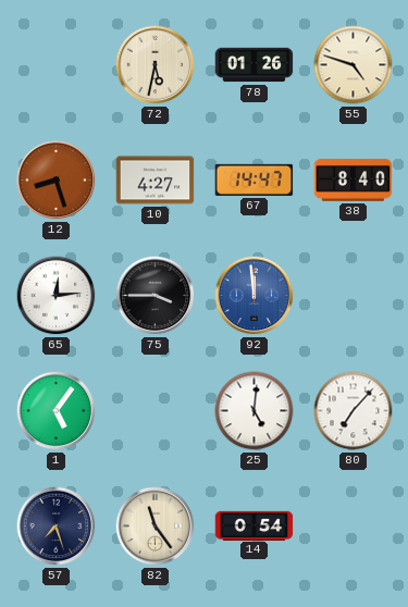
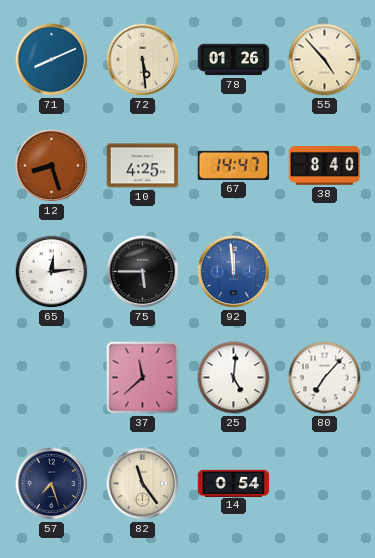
71: none -> 8:11 (52, 60)
72: 5:32 -> 5:29 (143, 60)
55: 4:48 -> 4:53 (325, 60)
10: 4:27 -> 4:25 (143, 166)
75: 3:45 -> 5:45 (143, 272)
1: 5:06 -> none (57, 411)
37: none -> 11:38 (143, 378)
